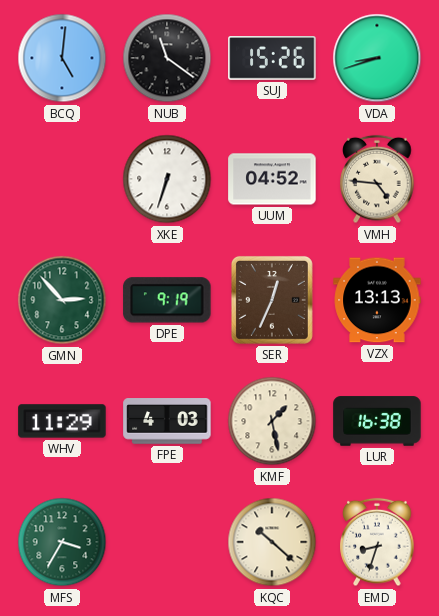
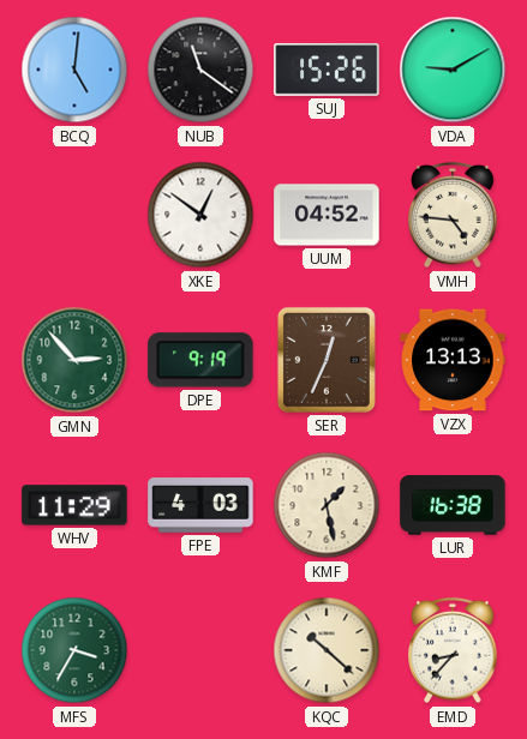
VDA: 8:42 -> 9:10 (453, 70)
XKE: 6:33 -> 12:51 (200, 215)
EMD: 8:33 -> 8:37 (453, 650)
